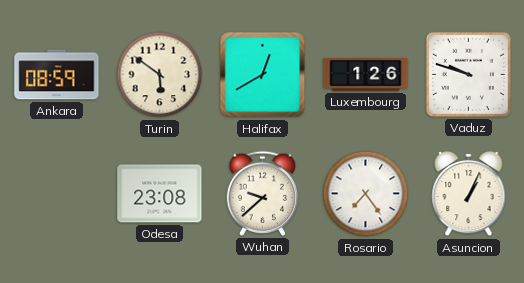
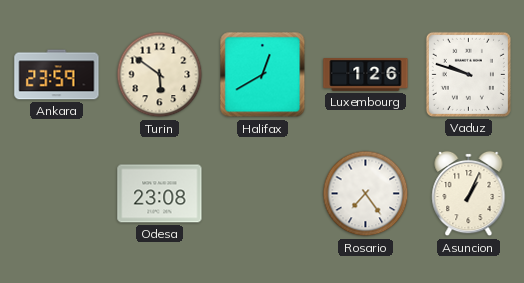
Ankara: 08:59 -> 23:59 (57, 75)
Wuhan: 9:38 -> none (263, 193)
